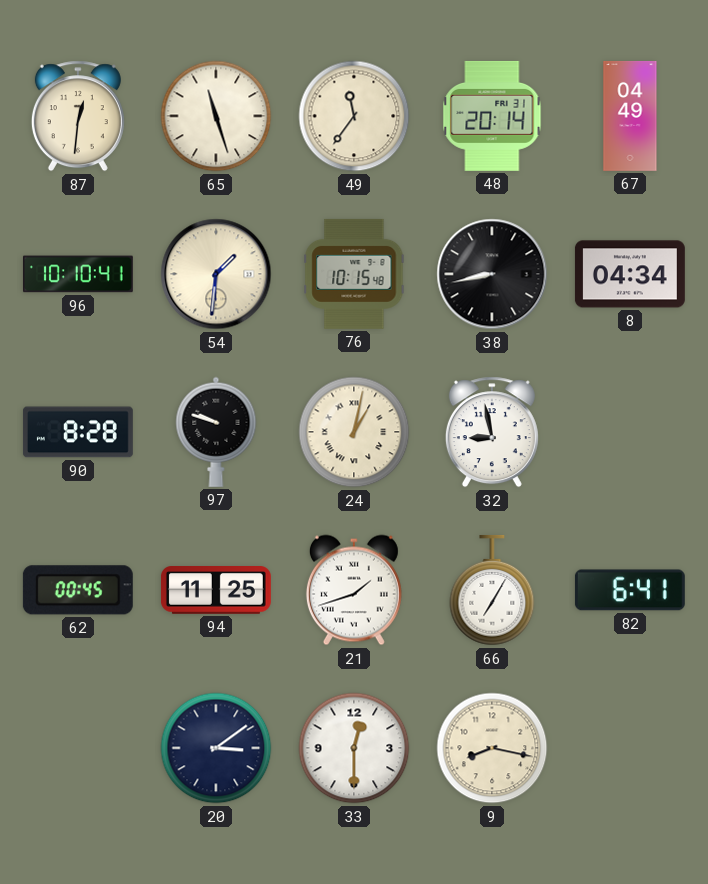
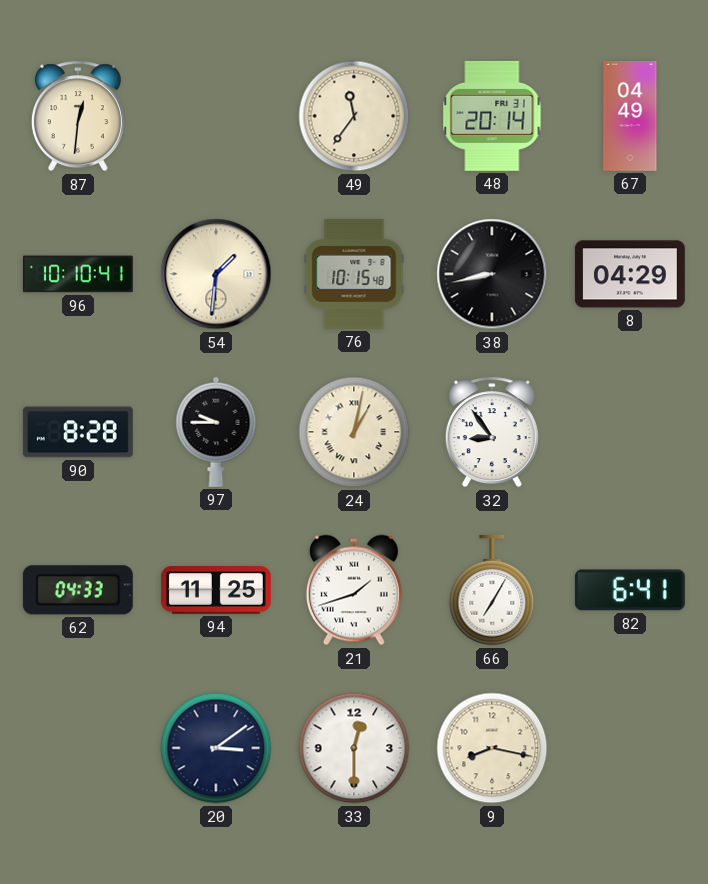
65: 11:27 -> none (216, 116)
8: 04:34 -> 04:29 (630, 274)
97: 9:48 -> 9:45 (216, 432)
32: 8:58 -> 8:54 (492, 432)
62: 00:45 -> 04:33 (78, 590)
